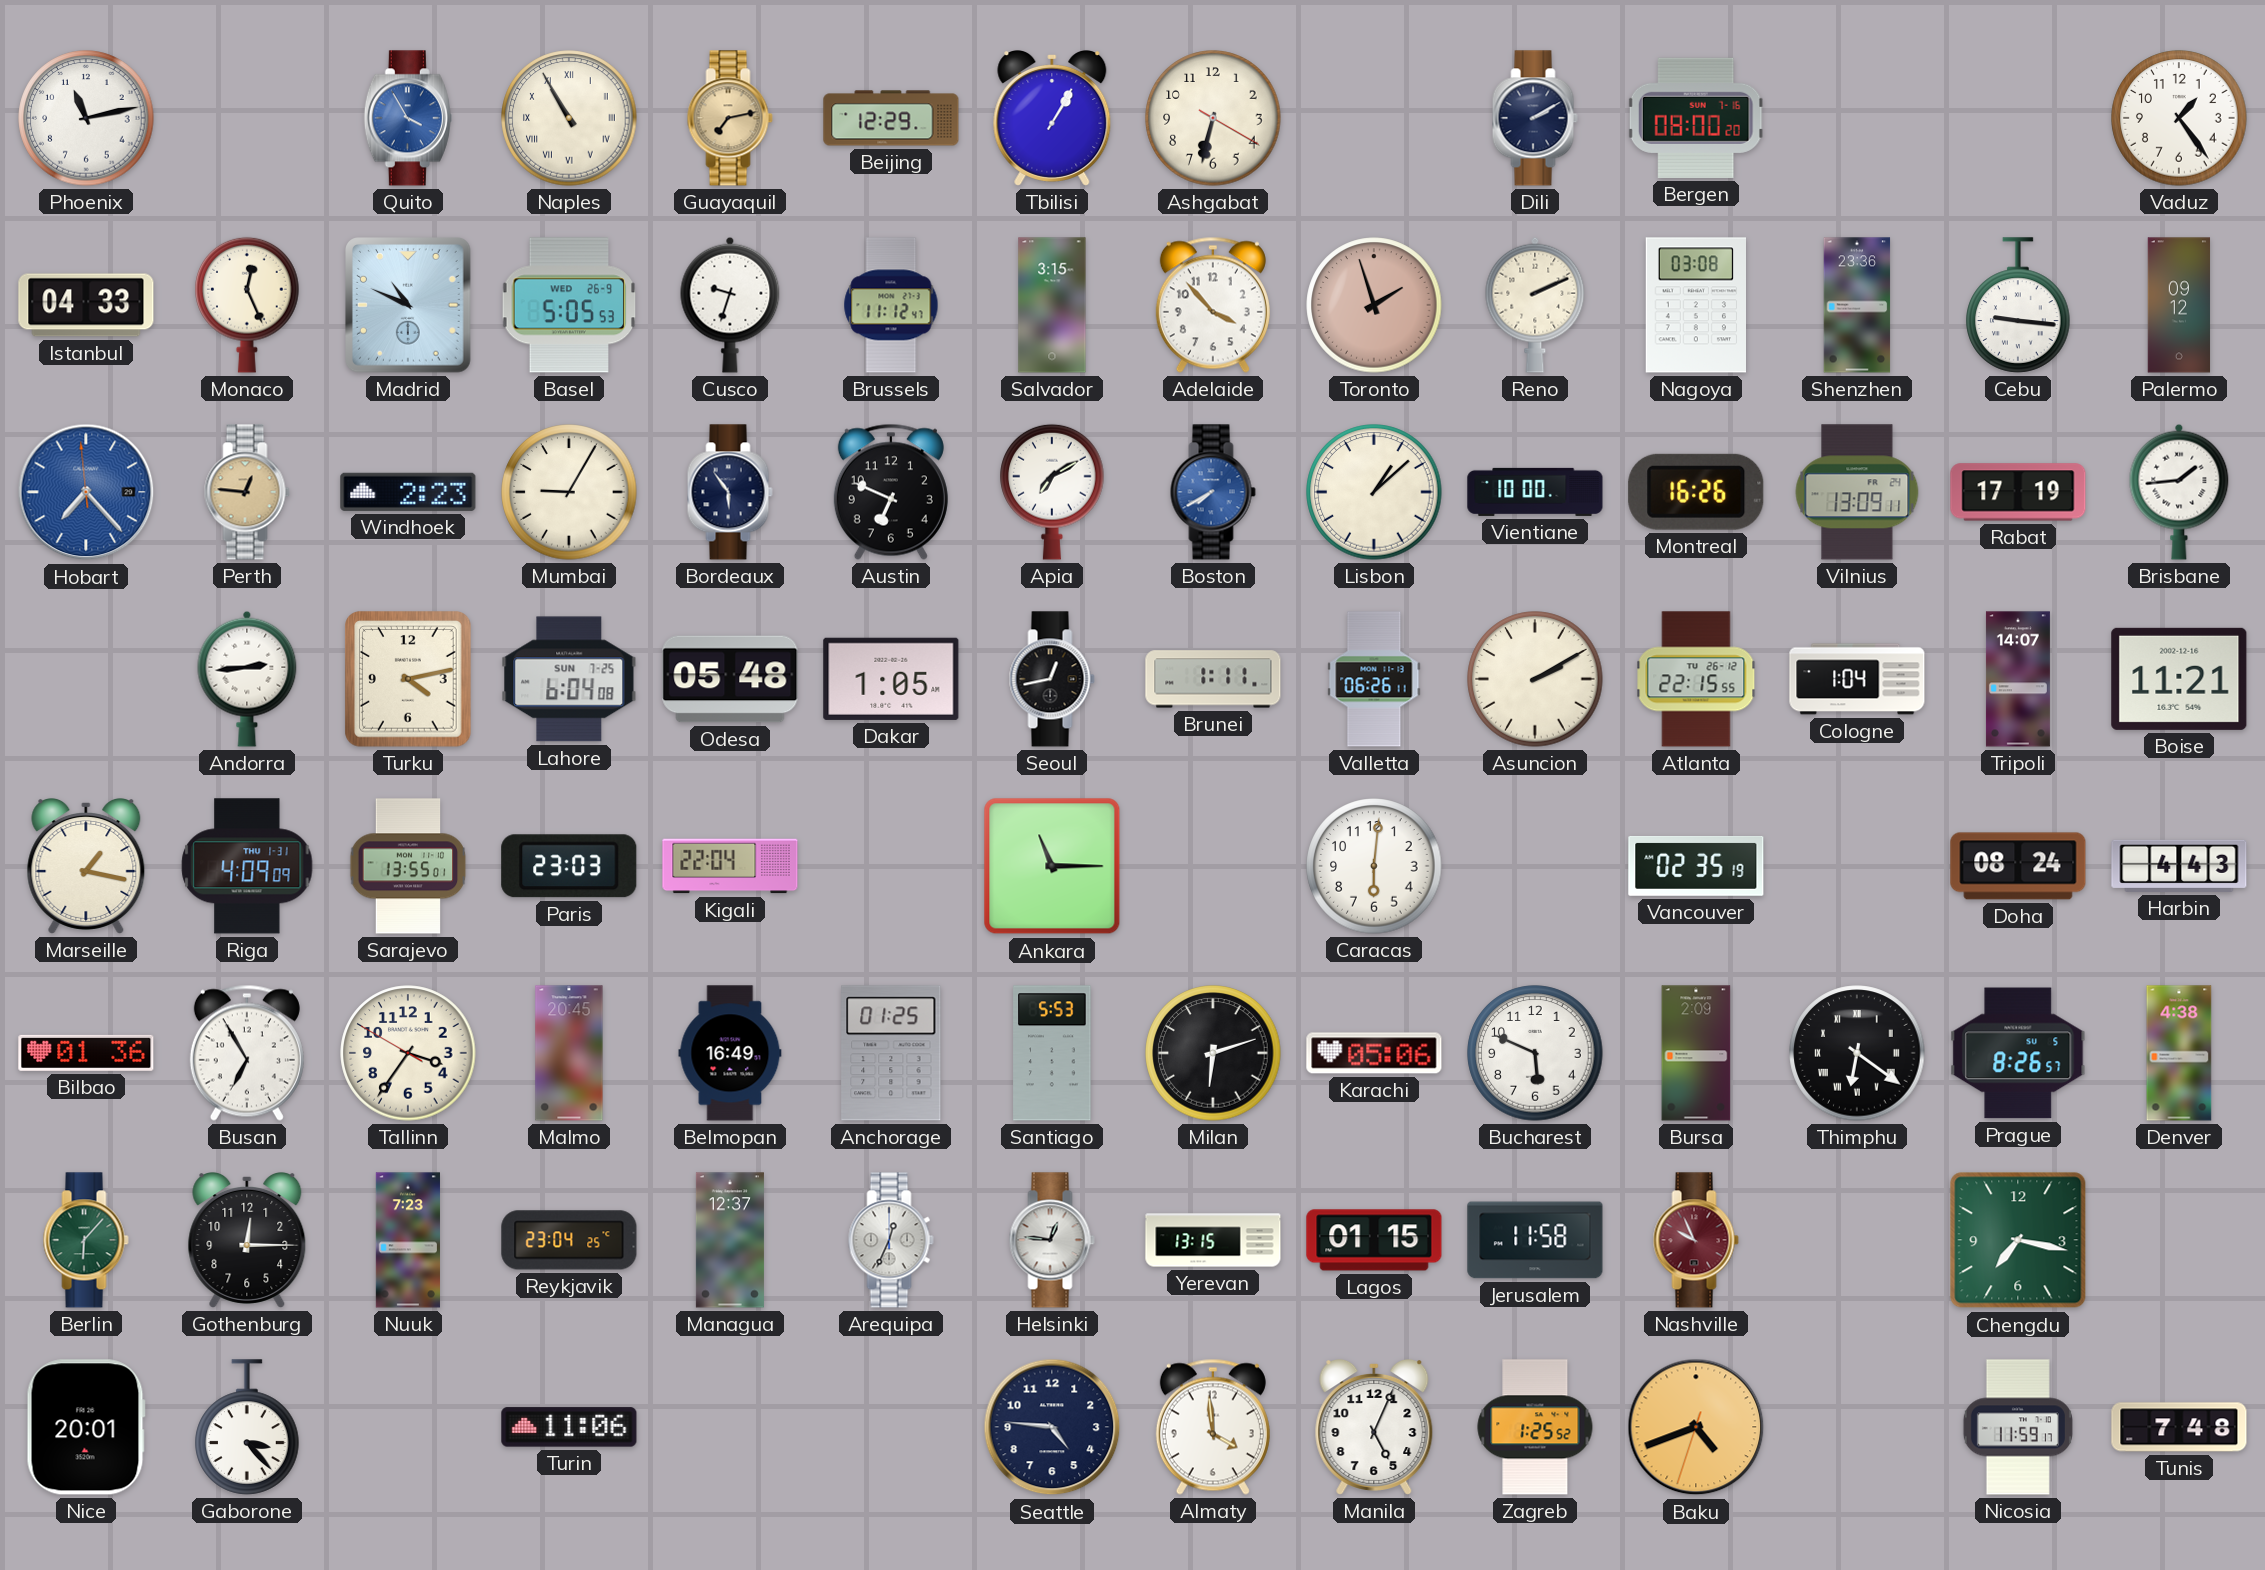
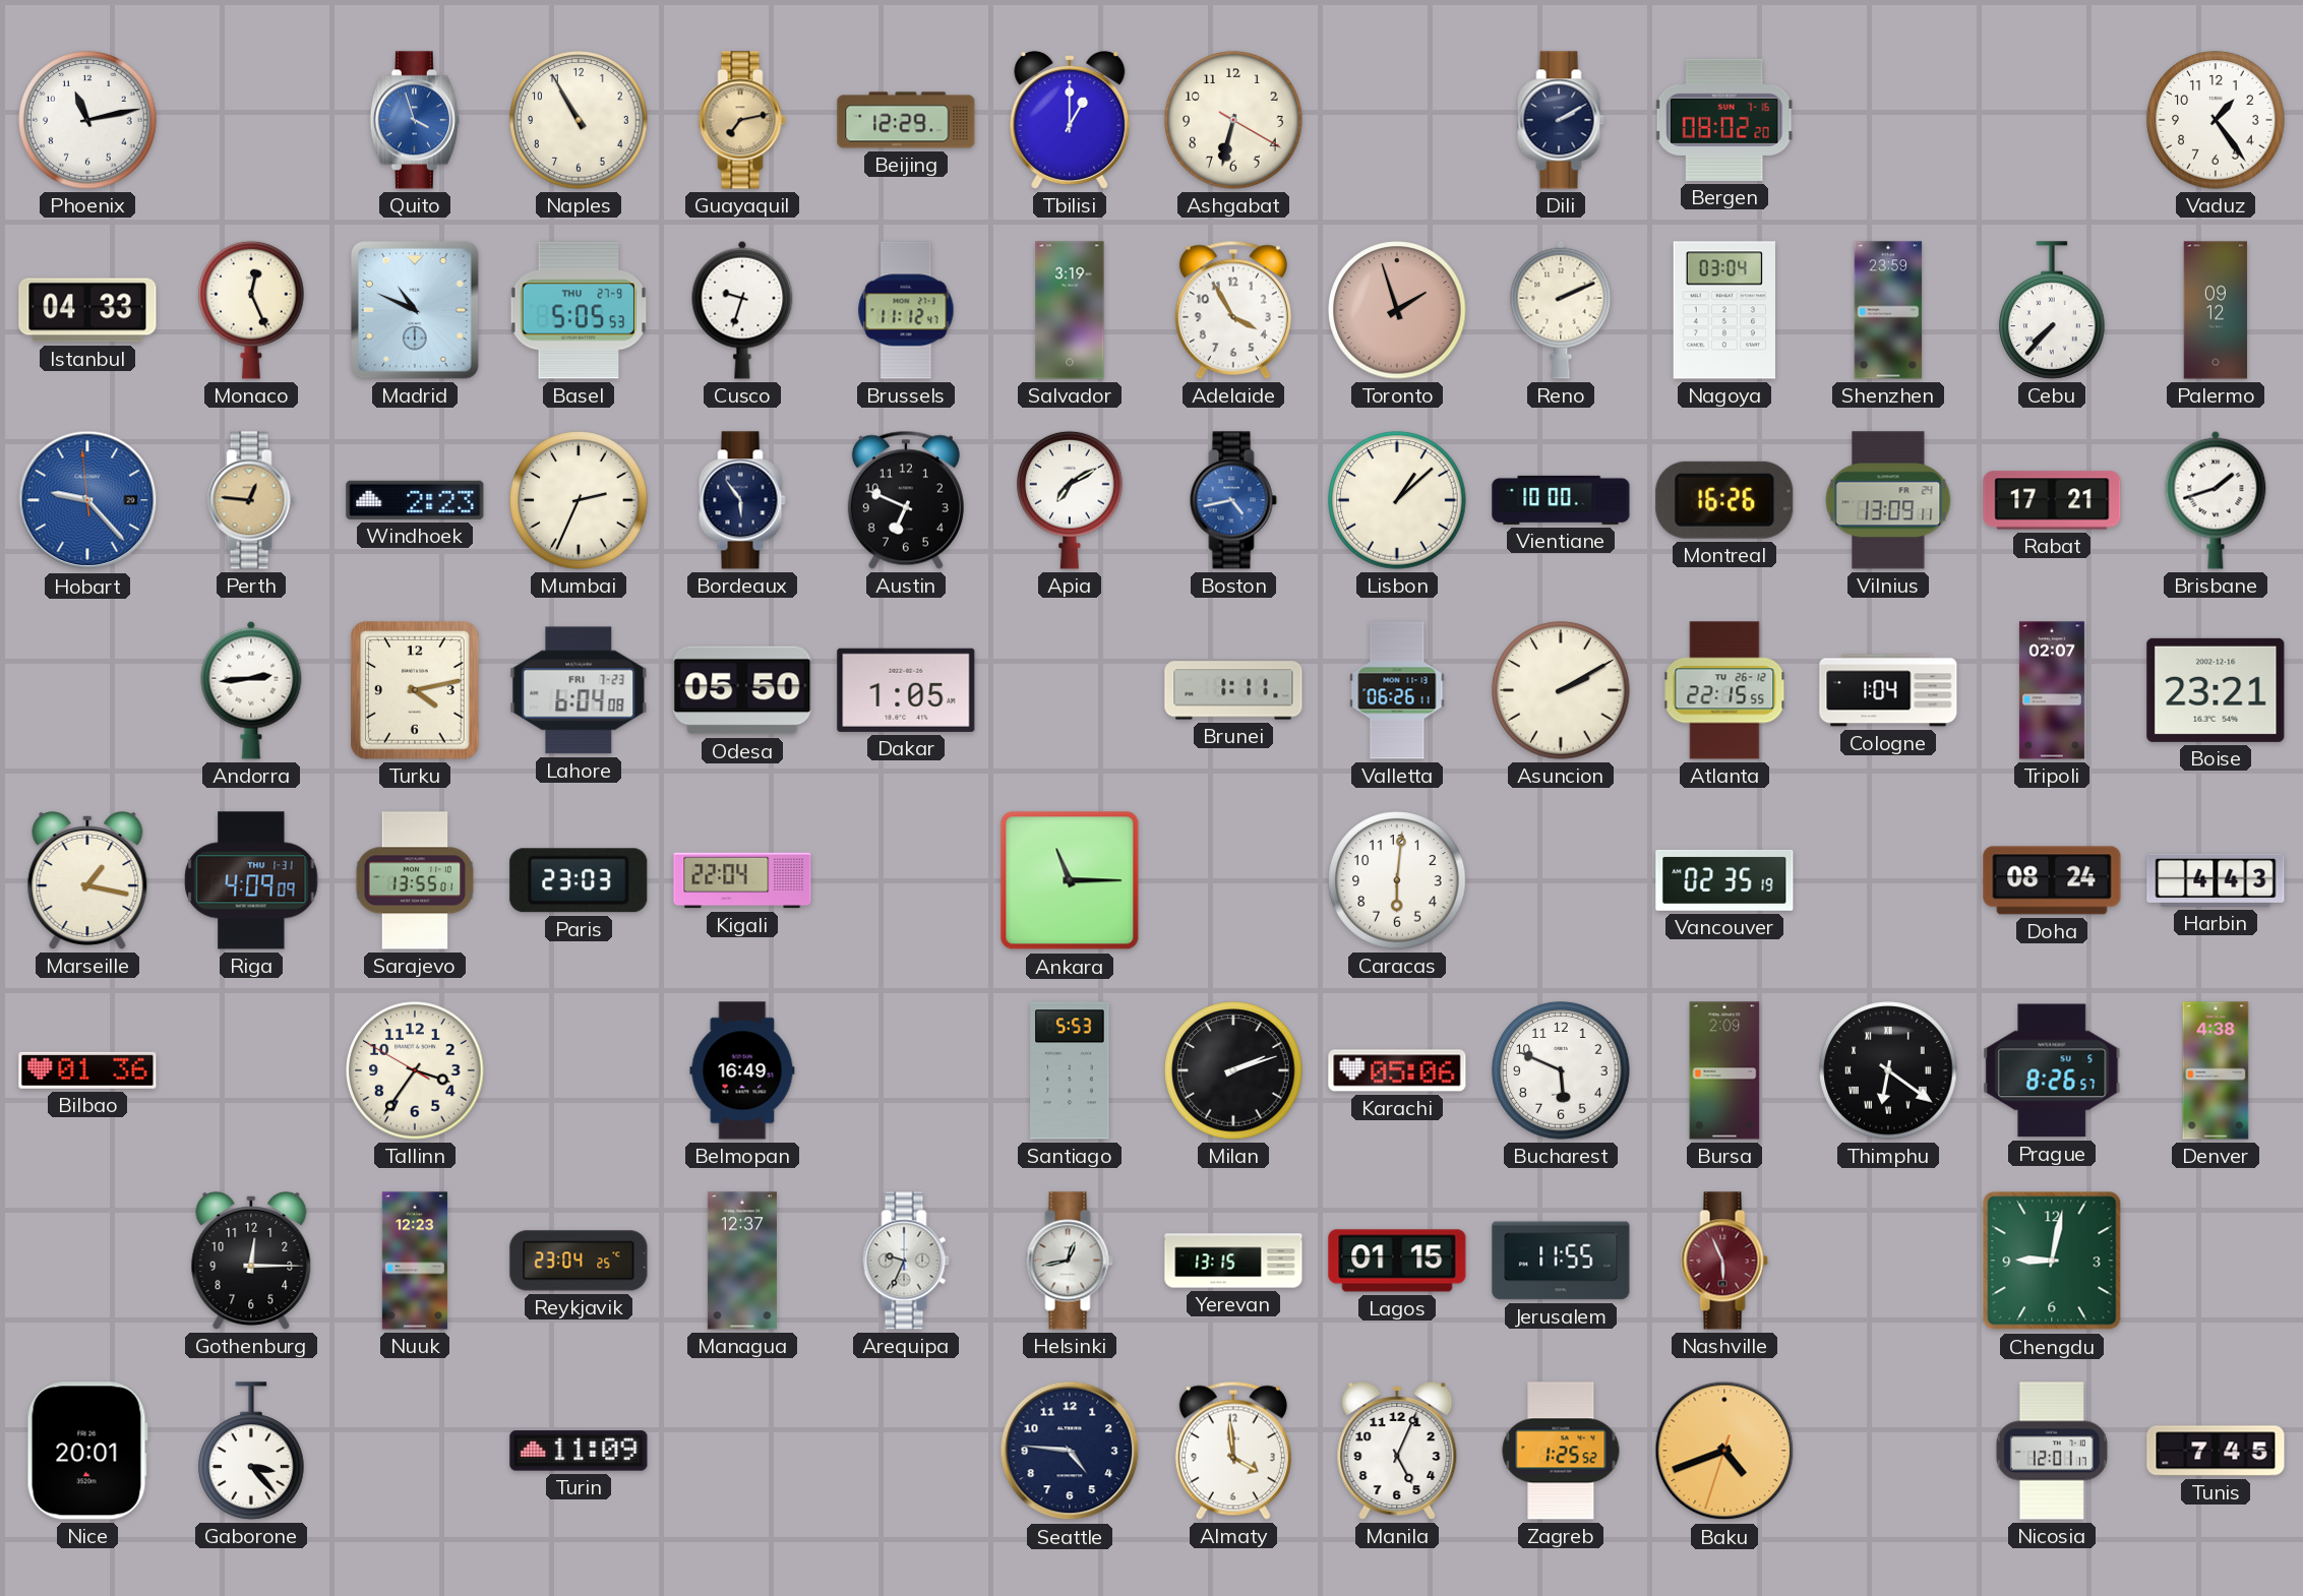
Quito: 3:55 -> 3:57 (415, 120)
Naples numerals: Roman -> Arabic (579, 120)
Tbilisi: 1:05 -> 1:00 (1070, 121)
Bergen: 08:00 -> 08:02 (1724, 120)
Basel date: WED 26-9 -> THU 27-9 (579, 310)
Salvador: 3:15 -> 3:19 (1070, 310)
Adelaide: 3:53 -> 3:55 (1233, 310)
Nagoya: 03:08 -> 03:04 (1723, 310)
Shenzhen: 23:36 -> 23:59 (1888, 310)
Cebu: 9:16 -> 7:37 (2052, 310)
Hobart: 7:22 -> 9:22 (87, 500)
Mumbai: 9:05 -> 2:34 (579, 500)
Boston: 7:40 -> 4:43 (1233, 500)
Rabat: 17:19 -> 17:21 (2052, 500)
Brisbane: 1:44 -> 1:42 (2216, 500)
Lahore date: SUN 7-25 -> FRI 7-23 (579, 690)
Odesa: 05:48 -> 05:50 (742, 690)
Seoul: 12:43 -> none (1052, 679)
Tripoli: 14:07 -> 02:07 (2052, 690)
Boise: 11:21 -> 23:21 (2216, 690)
Busan: 6:55 -> none (247, 1053)
Malmo: 20:45 -> none (569, 1053)
Anchorage: 01:25 -> none (891, 1053)
Milan: 6:12 -> 2:12 (1233, 1070)
Berlin: 6:07 -> none (86, 1240)
Nuuk: 7:23 -> 12:23 (415, 1261)
Arequipa: 12:34 -> 9:34 (906, 1261)
Helsinki: 12:46 -> 12:43 (1070, 1261)
Jerusalem: 11:58 -> 11:55 (1561, 1261)
Nashville: 9:56 -> 5:56 (1724, 1261)
Chengdu: 7:17 -> 9:02 (2052, 1261)
Turin: 11:06 -> 11:09 (579, 1451)
Nicosia: 11:59 -> 12:01 (2052, 1451)
Tunis: 7:48 -> 7:45 (2216, 1451)
